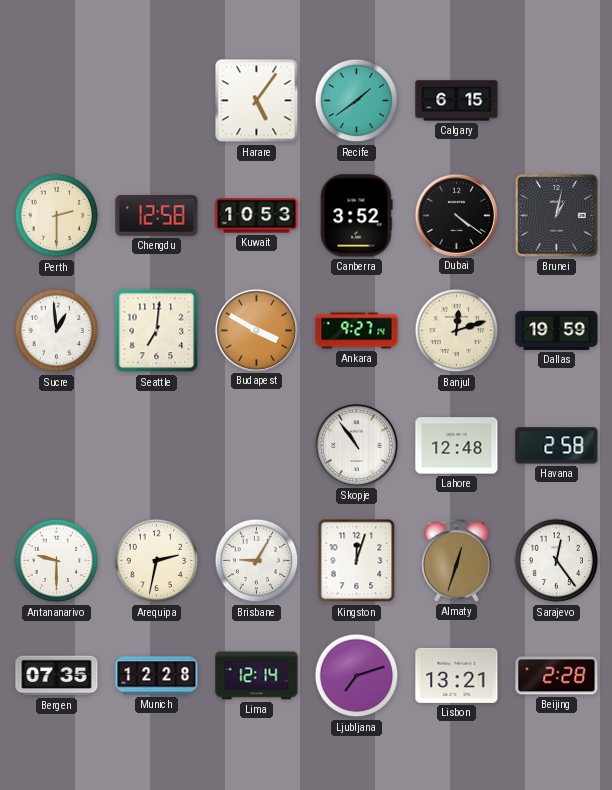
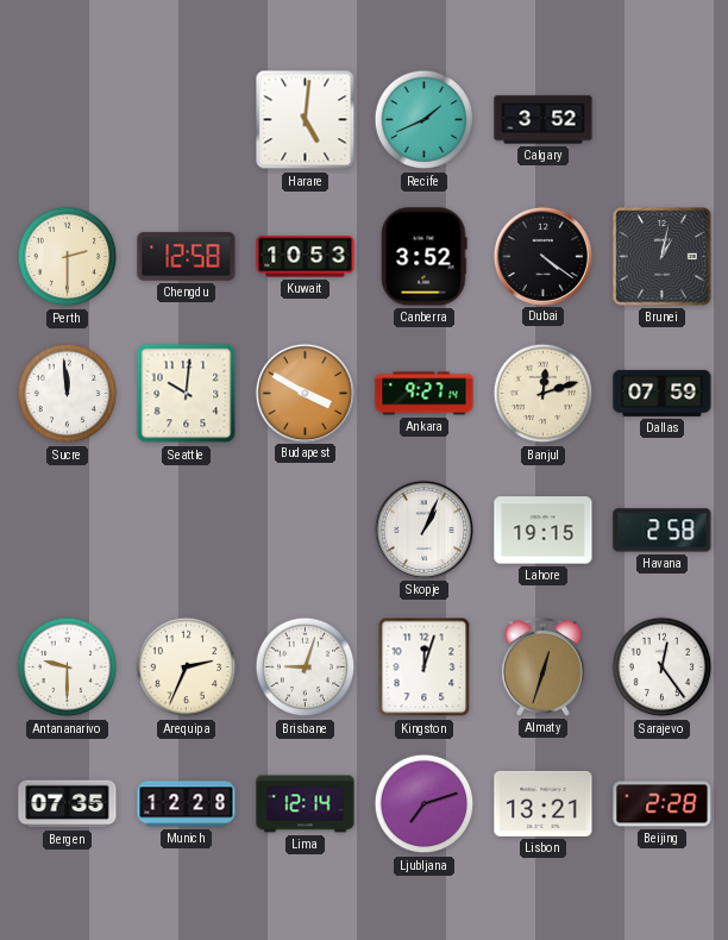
Harare: 5:06 -> 5:01 (306, 120)
Recife: 1:39 -> 1:41 (425, 120)
Calgary: 6:15 -> 3:52 (544, 120)
Sucre: 12:59 -> 11:59 (68, 394)
Seattle: 7:01 -> 10:01 (187, 394)
Dallas: 19:59 -> 07:59 (663, 393)
Skopje: 10:54 -> 1:04 (423, 529)
Lahore: 12:48 -> 19:15 (544, 531)
Arequipa: 2:32 -> 2:34 (187, 668)
Brisbane: 9:05 -> 9:03 (306, 668)
